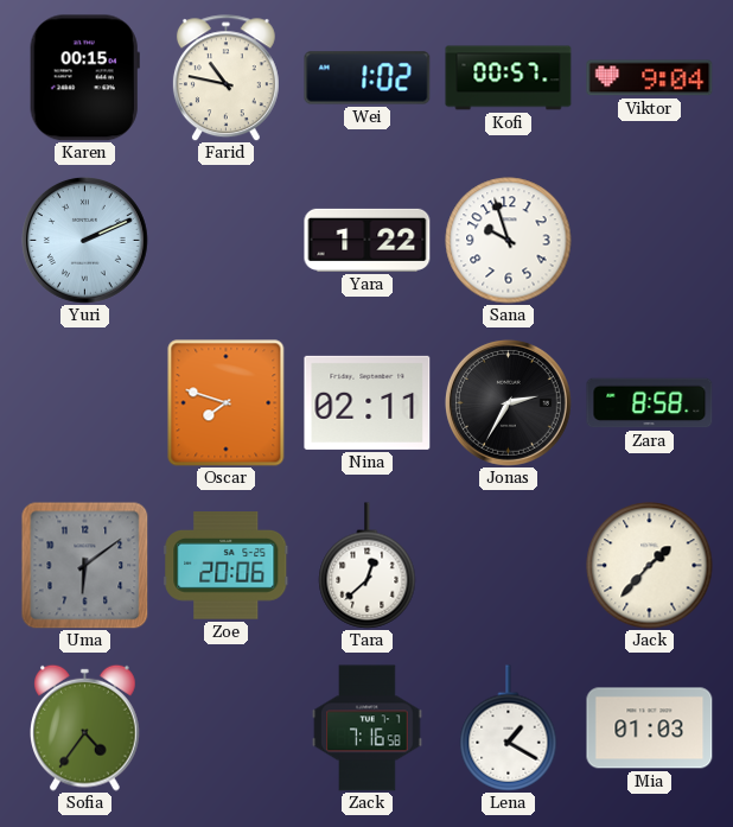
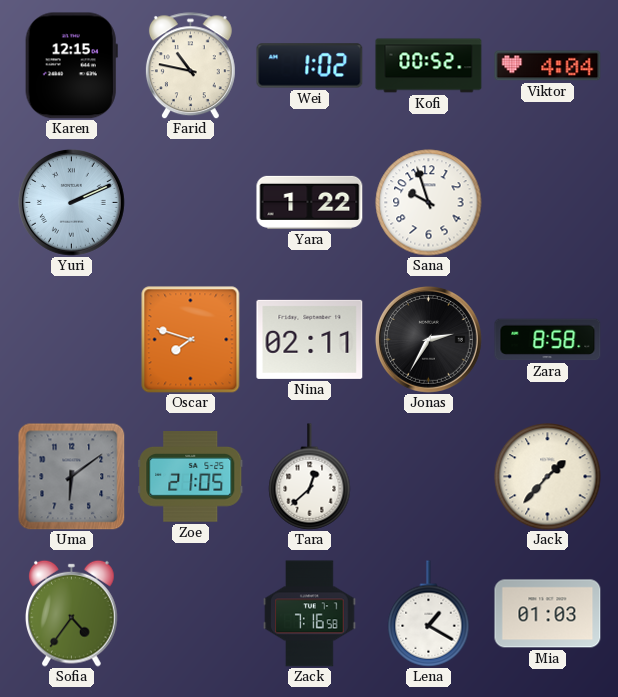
Karen: 00:15 -> 12:15 (71, 66)
Kofi: 00:57 -> 00:52 (429, 66)
Viktor: 9:04 -> 4:04 (548, 66)
Zoe: 20:06 -> 21:05 (191, 477)
